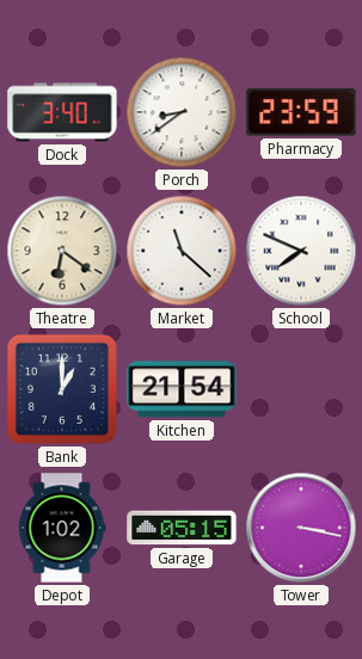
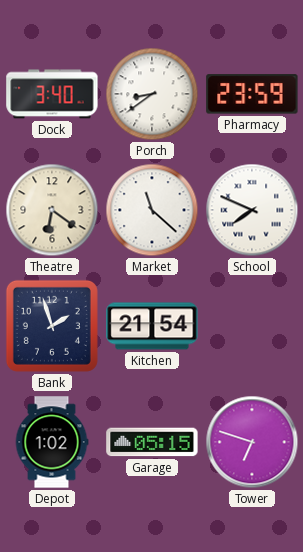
Bank: 1:00 -> 1:57 (52, 326)
Tower: 3:17 -> 6:48 (252, 442)
